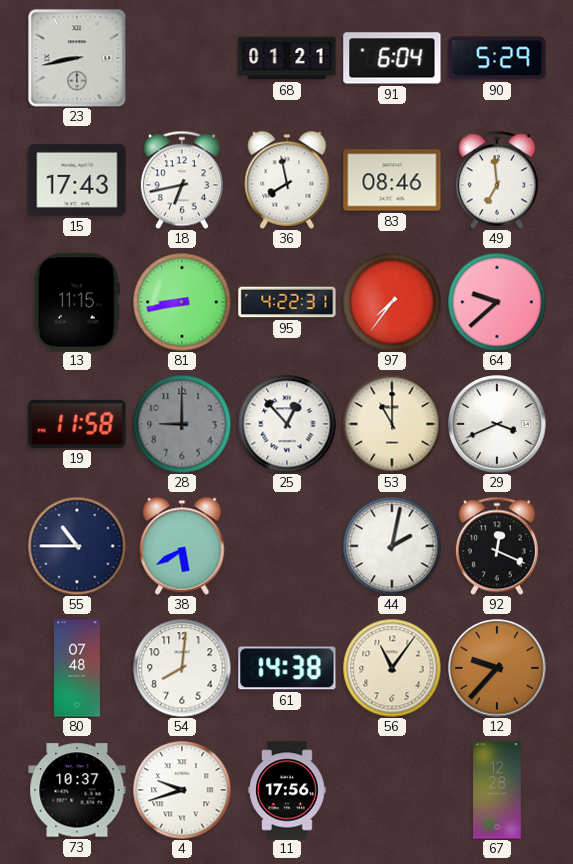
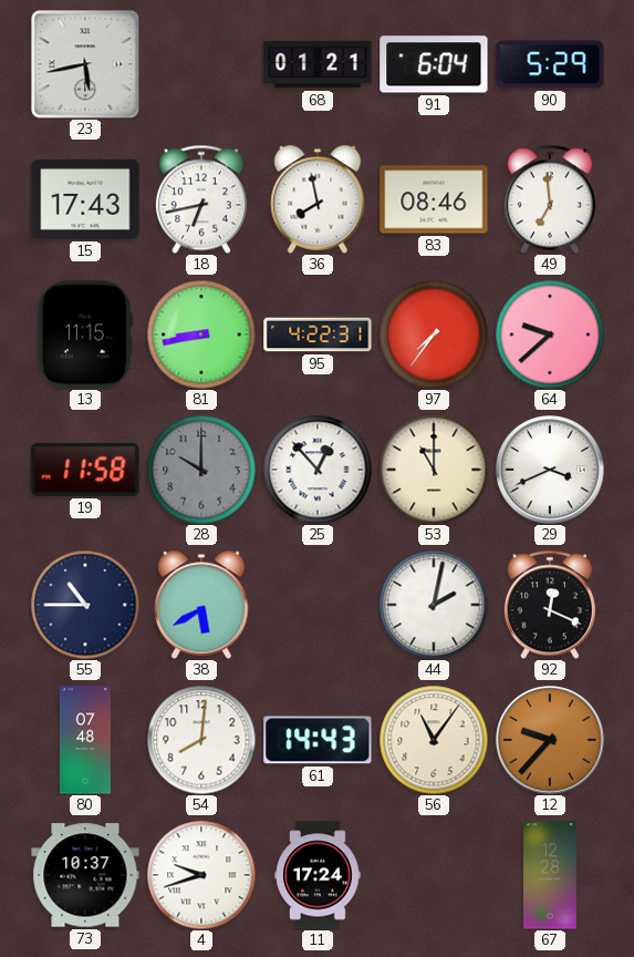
23: 8:43 -> 5:43 (85, 64)
28: 9:00 -> 10:00 (201, 470)
61: 14:38 -> 14:43 (318, 740)
11: 17:56 -> 17:24 (318, 875)
